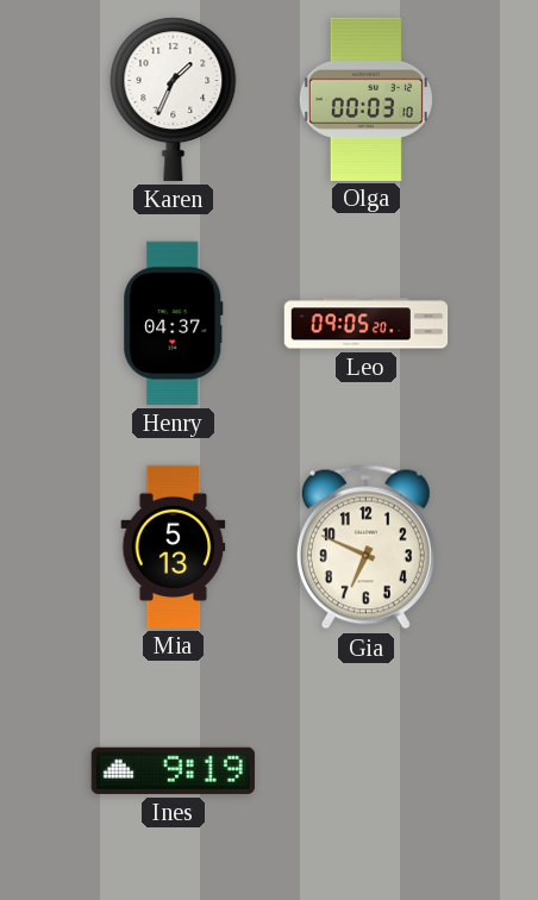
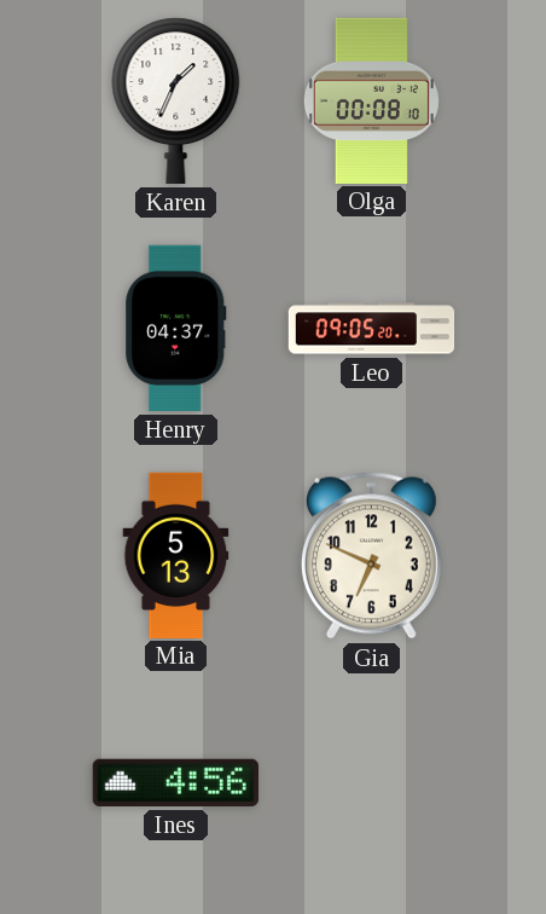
Olga: 00:03 -> 00:08 (371, 100)
Ines: 9:19 -> 4:56 (175, 782)
